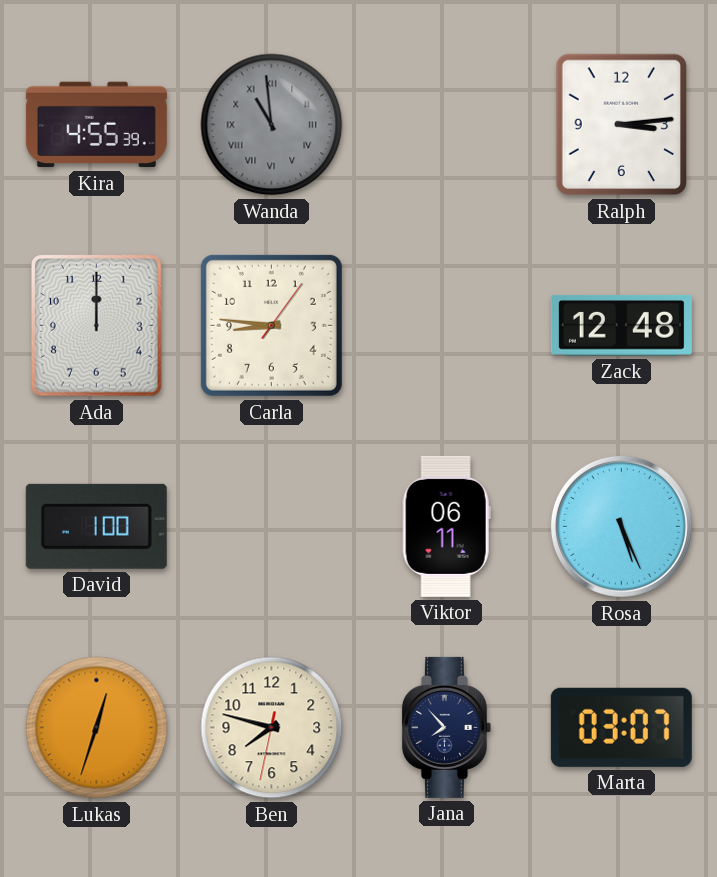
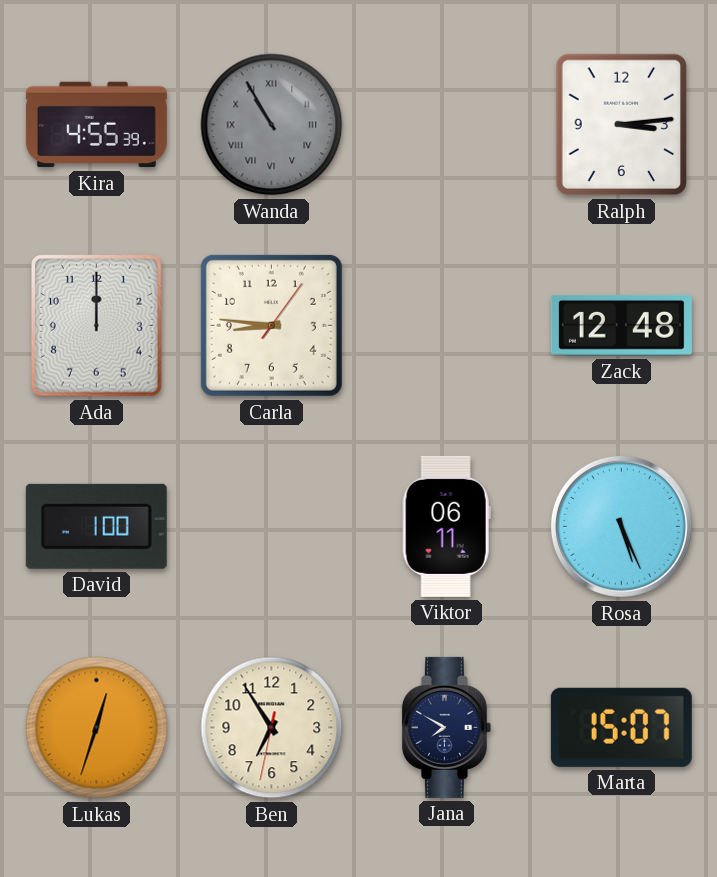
Wanda: 10:59 -> 10:55 (272, 125)
Ben: 7:47 -> 6:54 (272, 728)
Jana: 7:53 -> 7:50 (446, 727)
Marta: 03:07 -> 15:07 (621, 727)
